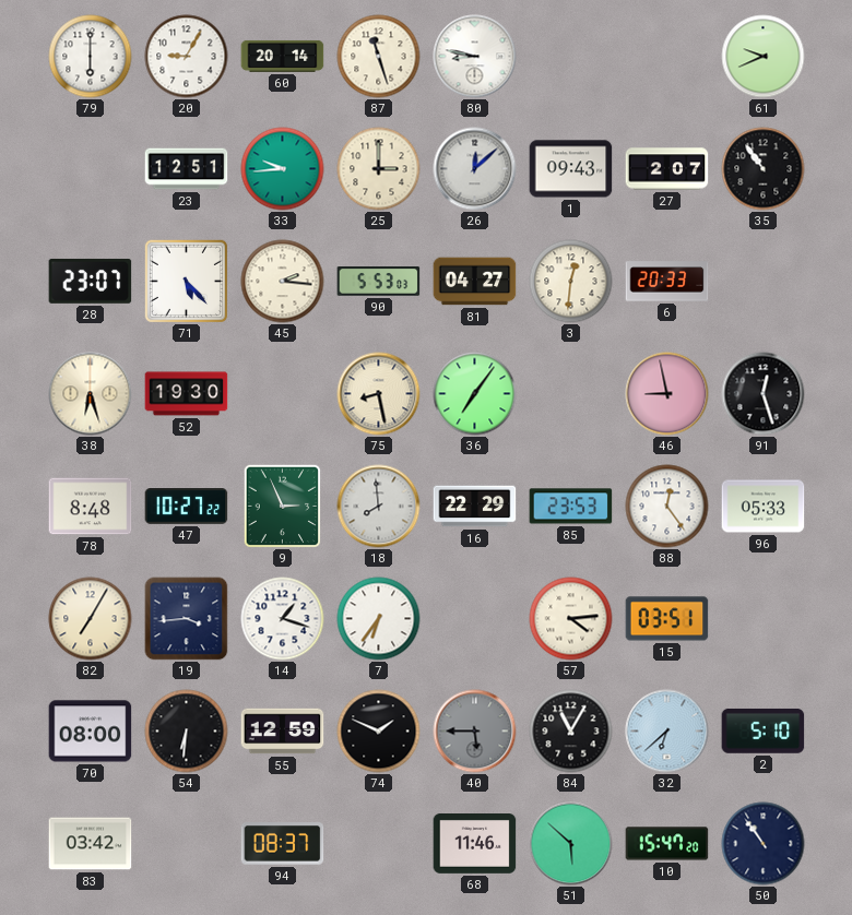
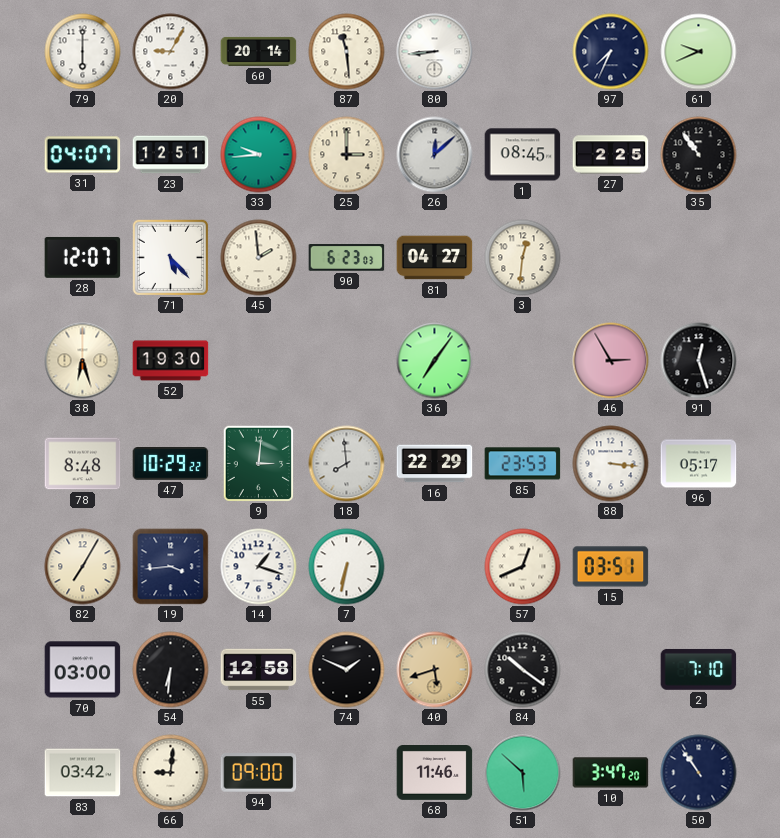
87: 11:27 -> 11:29 (347, 52)
80: 8:47 -> 8:44 (435, 52)
97: none -> 7:34 (611, 52)
31: none -> 04:07 (83, 155)
1: 09:43 -> 08:45 (523, 155)
27: 2:07 -> 2:25 (611, 155)
28: 23:07 -> 12:07 (83, 257)
45: 2:16 -> 1:59 (259, 258)
90: 5:53 -> 6:23 (347, 258)
6: 20:33 -> none (667, 282)
75: 8:28 -> none (379, 394)
46: 8:58 -> 2:55 (611, 361)
47: 10:27 -> 10:29 (171, 464)
9: 2:56 -> 3:01 (259, 463)
88: 12:24 -> 3:16 (611, 464)
96: 05:33 -> 05:17 (699, 464)
7: 6:36 -> 6:32 (347, 567)
57: 4:14 -> 12:41 (523, 567)
70: 08:00 -> 03:00 (83, 670)
55: 12:59 -> 12:58 (259, 670)
40: 5:45 -> 5:42 (435, 670)
40 dial: grey -> champagne (435, 670)
84: 11:05 -> 10:21 (523, 670)
32: 6:38 -> none (667, 732)
2: 5:10 -> 7:10 (699, 669)
66: none -> 9:01 (171, 773)
94: 08:37 -> 09:00 (259, 773)
10: 15:47 -> 3:47 (611, 773)
